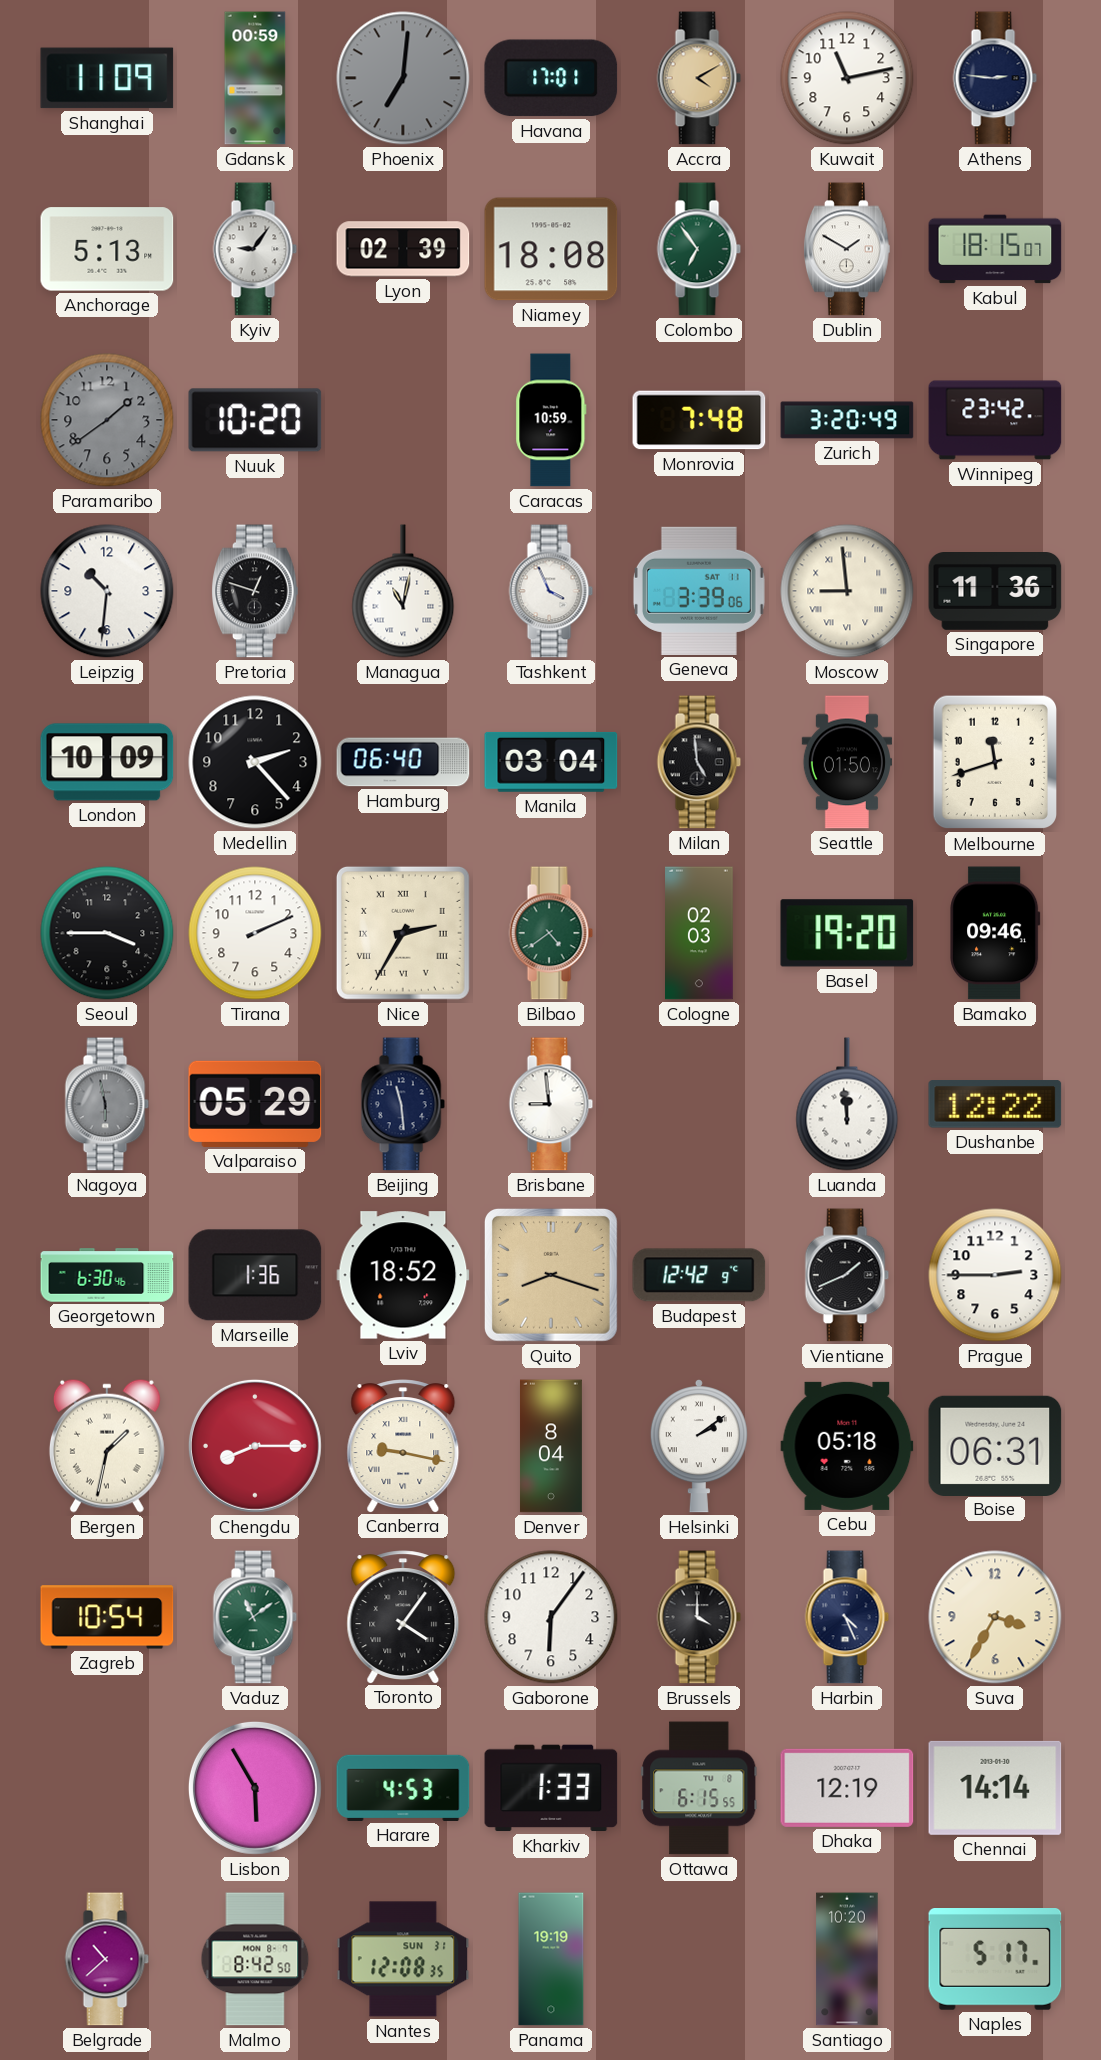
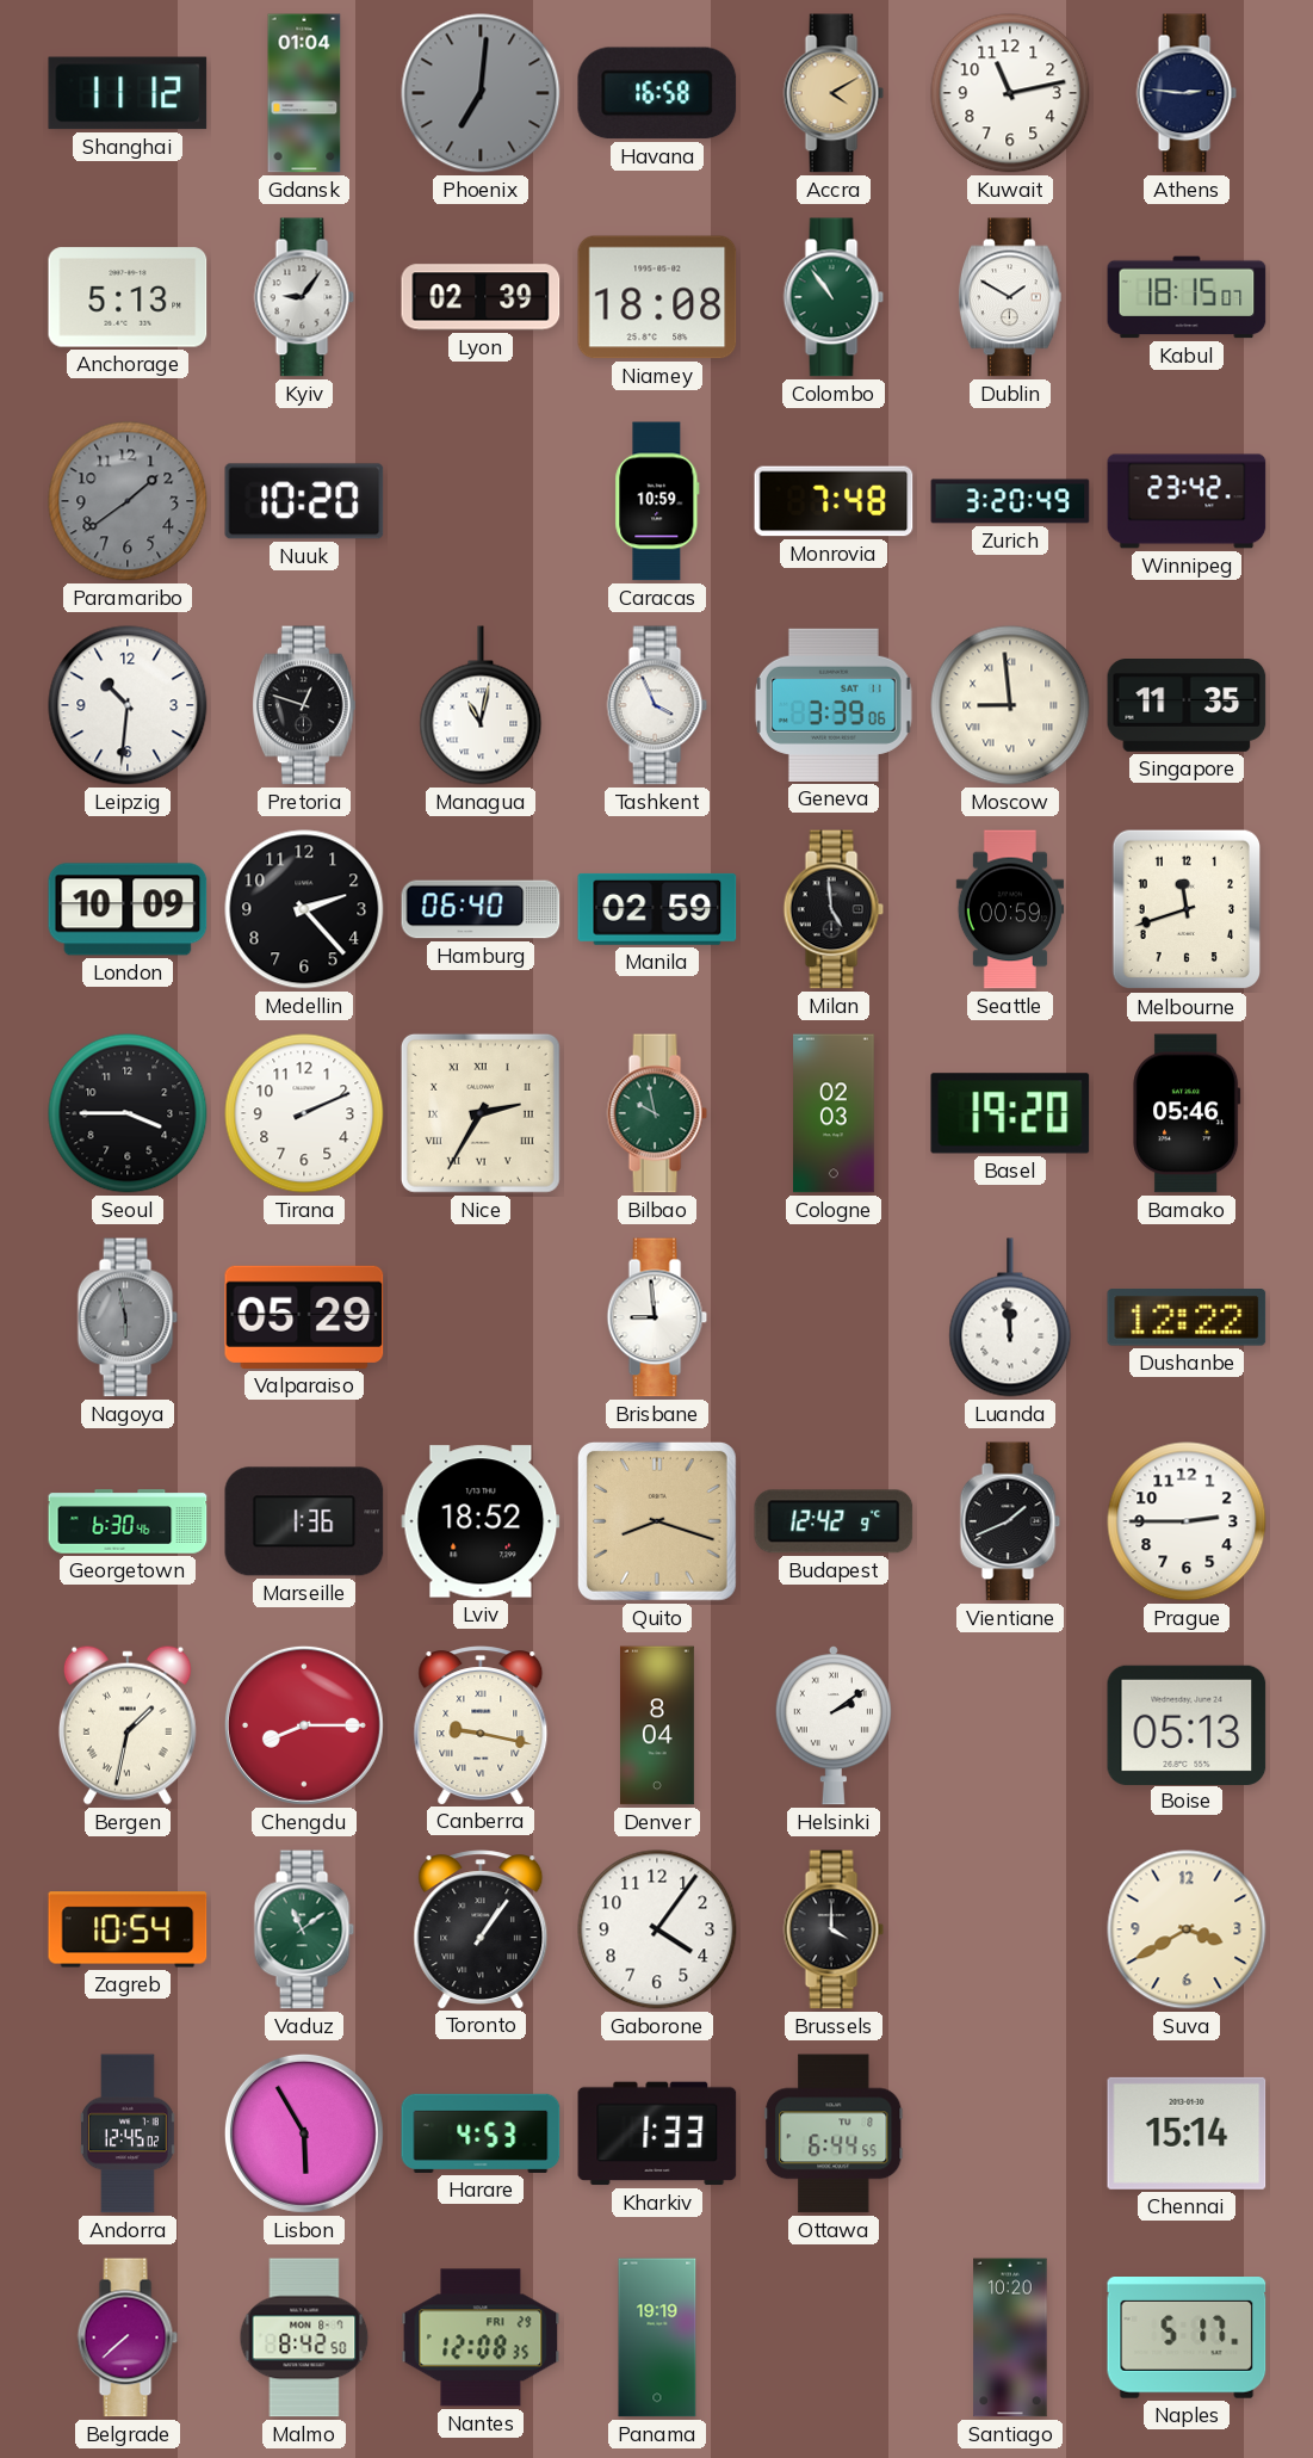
Shanghai: 11:09 -> 11:12 (128, 93)
Gdansk: 00:59 -> 01:04 (304, 93)
Havana: 17:01 -> 16:58 (657, 93)
Colombo: 6:54 -> 10:54 (834, 297)
Singapore: 11:36 -> 11:35 (1187, 706)
Manila: 03:04 -> 02:59 (657, 909)
Seattle: 01:50 -> 00:59 (1009, 909)
Bilbao: 4:39 -> 9:58 (657, 1113)
Bamako: 09:46 -> 05:46 (1187, 1113)
Beijing: 11:29 -> none (403, 1104)
Cebu: 05:18 -> none (847, 1446)
Boise: 06:31 -> 05:13 (1187, 1724)
Toronto: 4:06 -> 1:06 (481, 1929)
Gaborone: 6:06 -> 4:06 (657, 1929)
Harbin: 4:26 -> none (847, 1617)
Suva: 3:35 -> 3:40 (1187, 1929)
Andorra: none -> 12:45 (129, 2133)
Ottawa: 6:15 -> 6:44 (834, 2133)
Dhaka: 12:19 -> none (847, 1788)
Chennai: 14:14 -> 15:14 (1187, 2133)
Belgrade: 10:38 -> 7:38 (128, 2337)
Nantes date: SUN 31 -> FRI 29 (481, 2337)
